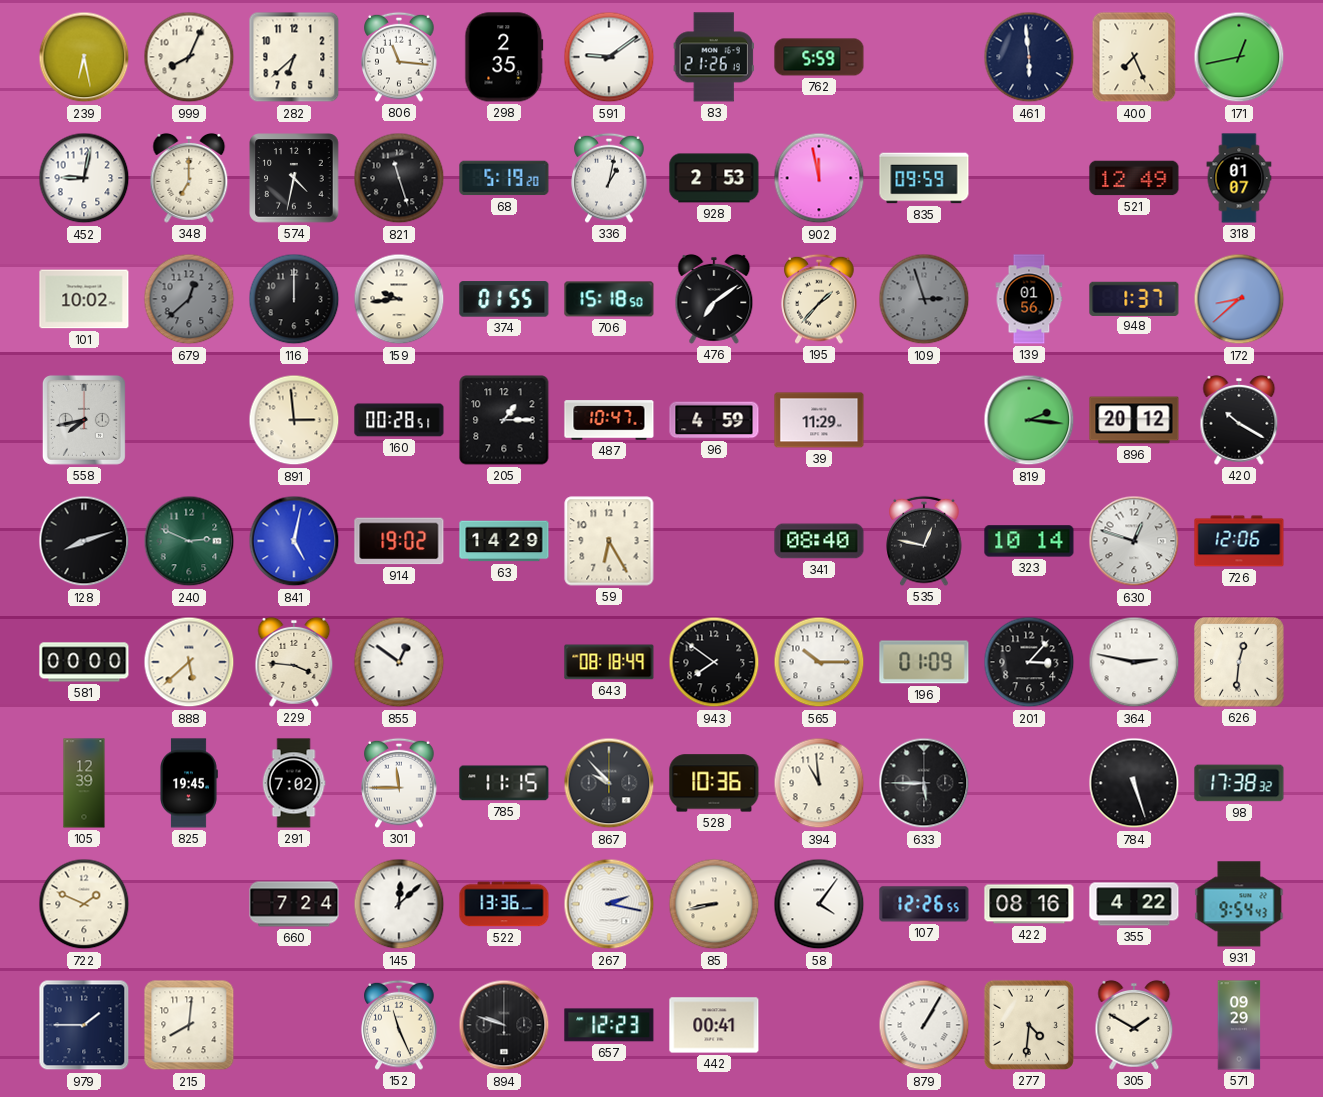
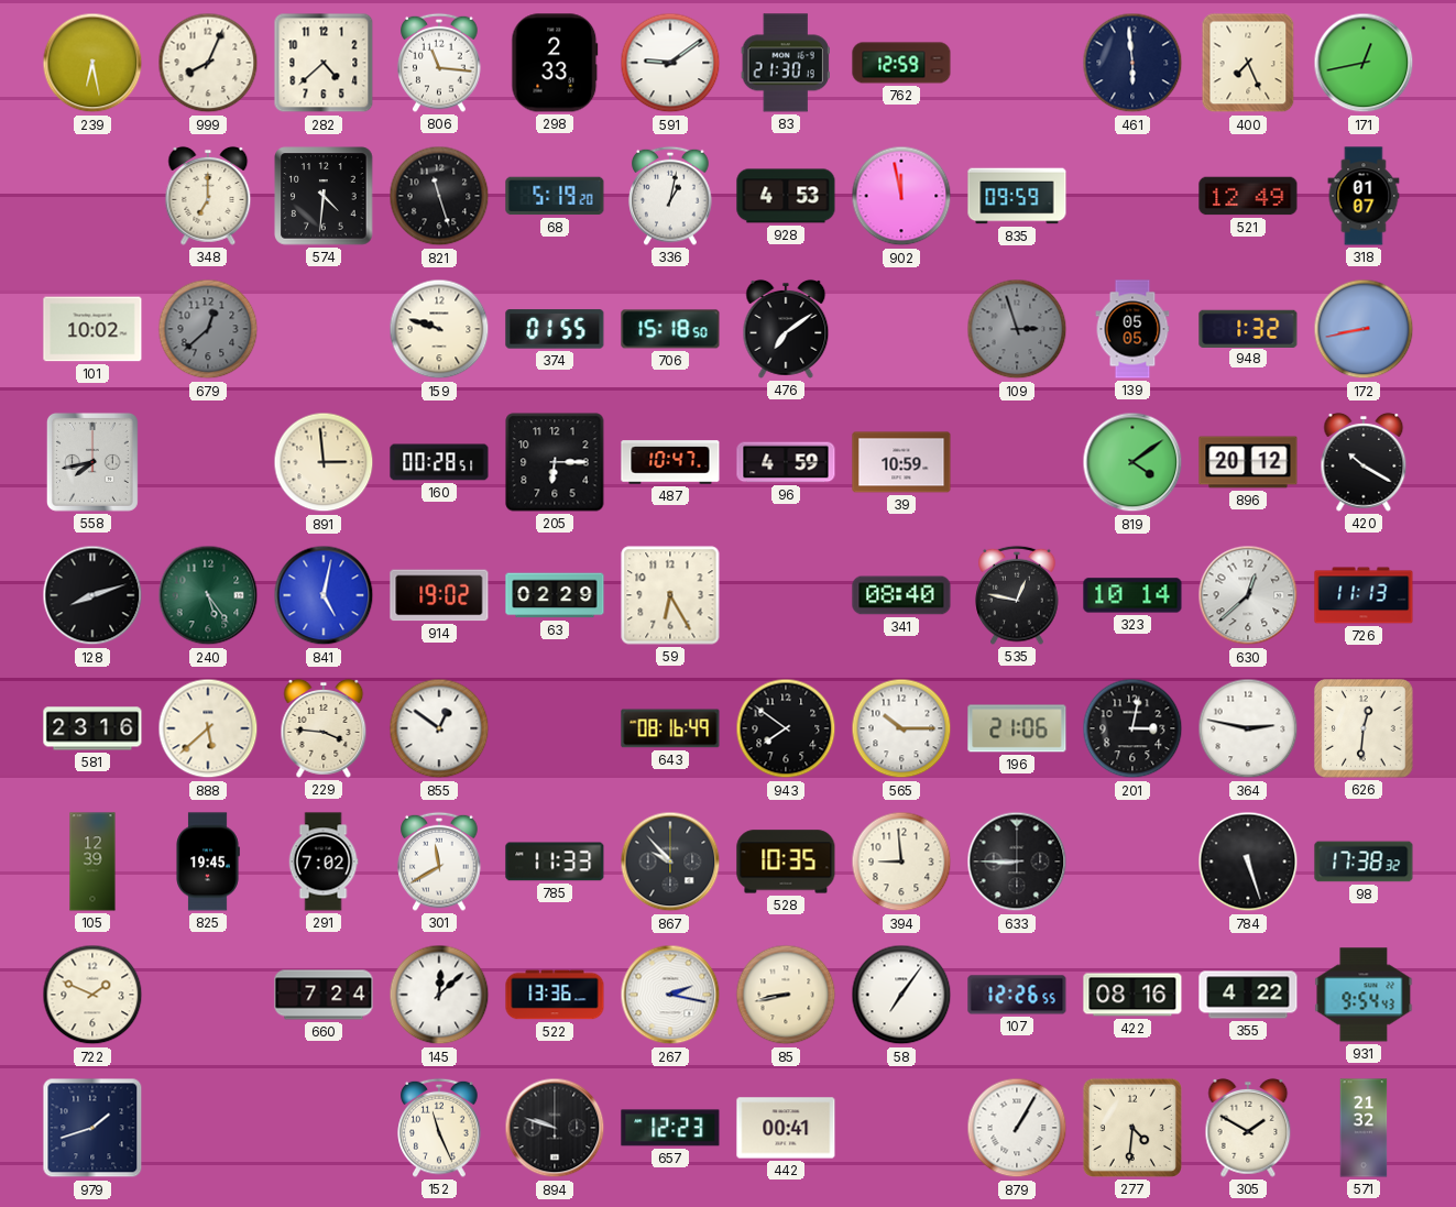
282: 6:38 -> 4:38 (324, 63)
298: 2:35 -> 2:33 (555, 63)
83: 21:26 -> 21:30 (786, 63)
762: 5:59 -> 12:59 (901, 63)
452: 9:02 -> none (84, 178)
574: 4:32 -> 4:31 (324, 196)
928: 2:53 -> 4:53 (786, 196)
116: 12:00 -> none (294, 299)
159: 9:44 -> 9:48 (439, 329)
195: 1:37 -> none (819, 299)
139: 01:56 -> 05:05 (1132, 329)
948: 1:37 -> 1:32 (1248, 328)
172: 8:38 -> 8:43 (1364, 329)
205: 1:15 -> 6:15 (555, 462)
39: 11:29 -> 10:59 (901, 462)
819: 2:16 -> 4:09 (1132, 462)
240: 2:49 -> 5:24 (208, 595)
63: 14:29 -> 02:29 (555, 595)
630: 12:48 -> 12:38 (1248, 595)
726: 12:06 -> 11:13 (1364, 595)
581: 00:00 -> 23:16 (92, 728)
643: 08:18 -> 08:16 (670, 728)
196: 01:09 -> 21:06 (1017, 728)
201: 3:07 -> 3:02 (1132, 728)
301: 11:45 -> 11:40 (439, 862)
785: 11:15 -> 11:33 (555, 862)
528: 10:36 -> 10:35 (786, 862)
394: 10:59 -> 8:59 (901, 862)
633: 5:45 -> 8:45 (1017, 862)
58: 4:06 -> 7:06 (901, 995)
979: 1:45 -> 1:42 (92, 1128)
215: 8:01 -> none (189, 1025)
571: 09:29 -> 21:32 (1364, 1128)
